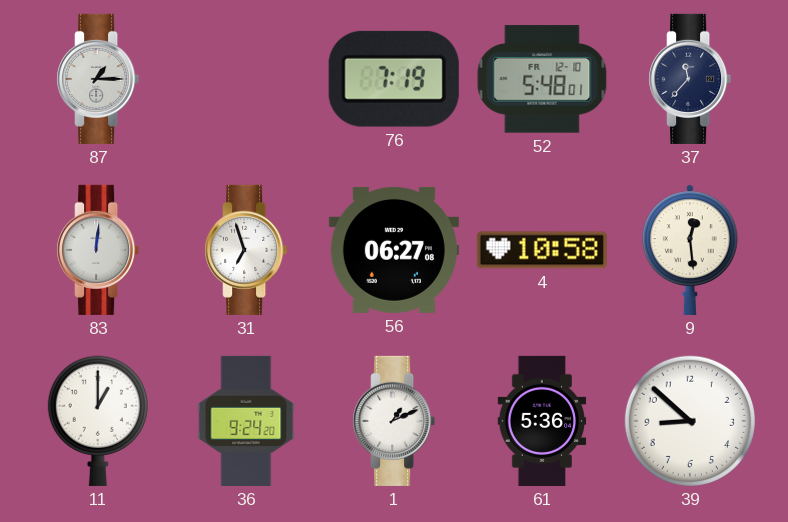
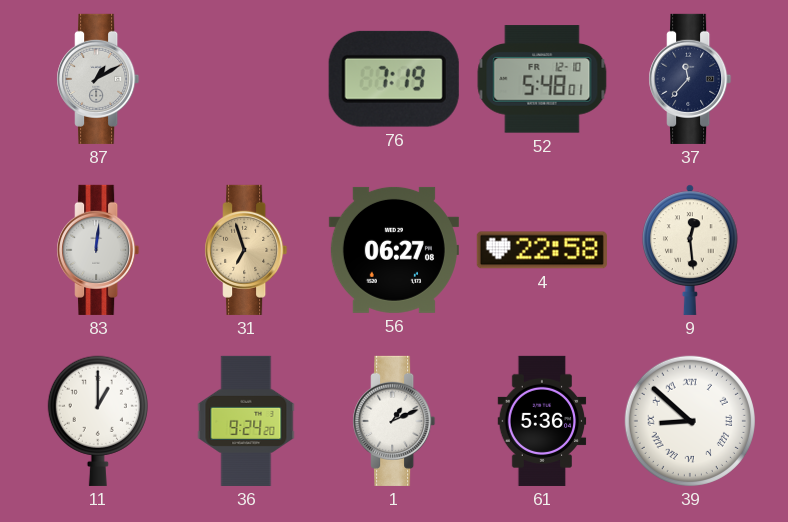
87: 1:15 -> 1:10 (98, 79)
31 dial: white -> champagne (246, 250)
4: 10:58 -> 22:58 (542, 250)
39 numerals: Arabic -> Roman (690, 421)
